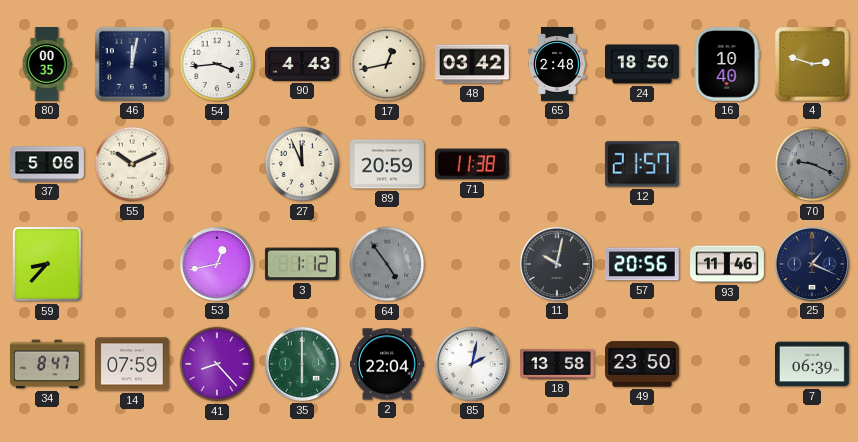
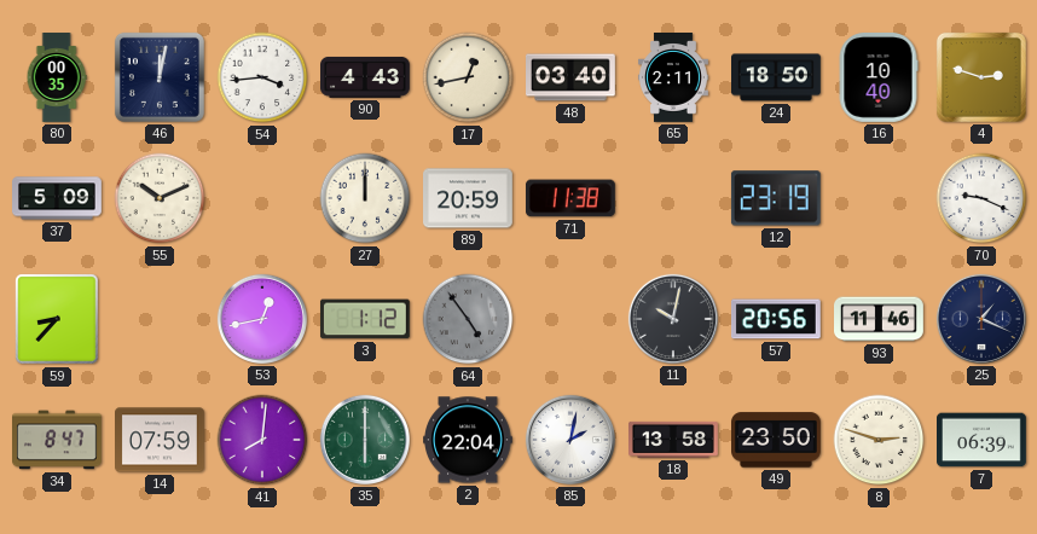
48: 03:42 -> 03:40 (572, 77)
65: 2:48 -> 2:11 (673, 79)
37: 5:06 -> 5:09 (58, 198)
27: 11:56 -> 12:00 (365, 198)
12: 21:57 -> 23:19 (776, 198)
70 dial: grey -> white (981, 198)
41: 8:23 -> 8:01 (262, 440)
8: none -> 2:48 (879, 440)
